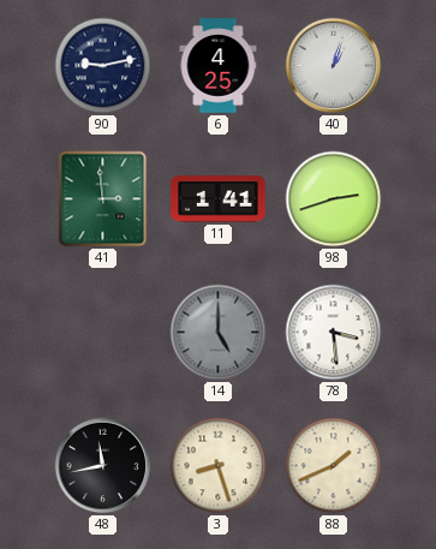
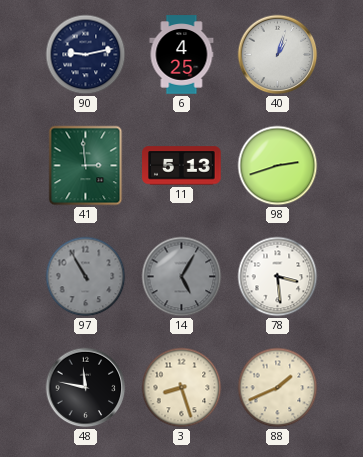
11: 1:41 -> 5:13 (182, 166)
97: none -> 10:55 (86, 277)
14: 5:00 -> 5:05 (182, 277)
48: 11:43 -> 11:47 (86, 388)
